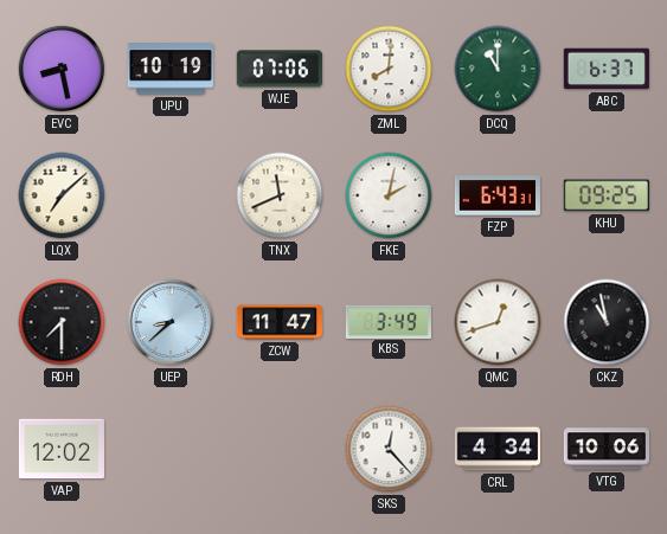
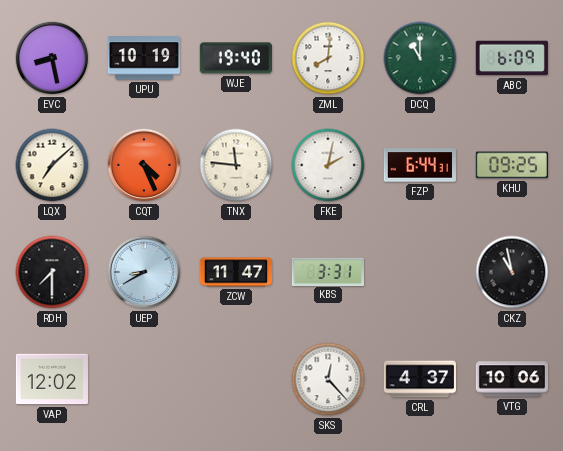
WJE: 07:06 -> 19:40 (236, 58)
ABC: 6:37 -> 6:09 (512, 58)
CQT: none -> 4:26 (144, 165)
TNX: 11:41 -> 11:46 (236, 165)
FZP: 6:43 -> 6:44 (420, 165)
UEP: 8:38 -> 8:40 (144, 272)
KBS: 3:49 -> 3:31 (328, 271)
QMC: 12:42 -> none (498, 322)
CRL: 4:34 -> 4:37 (419, 379)
